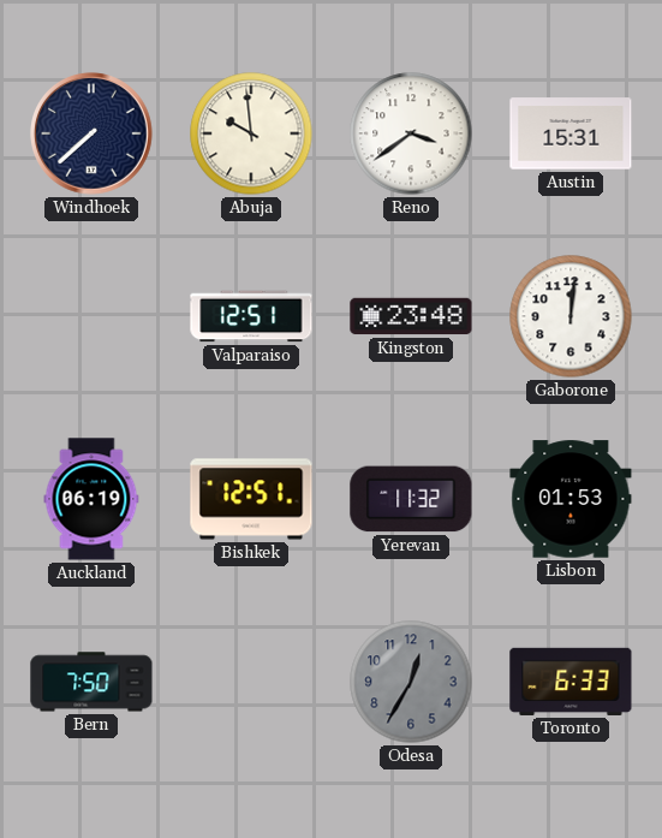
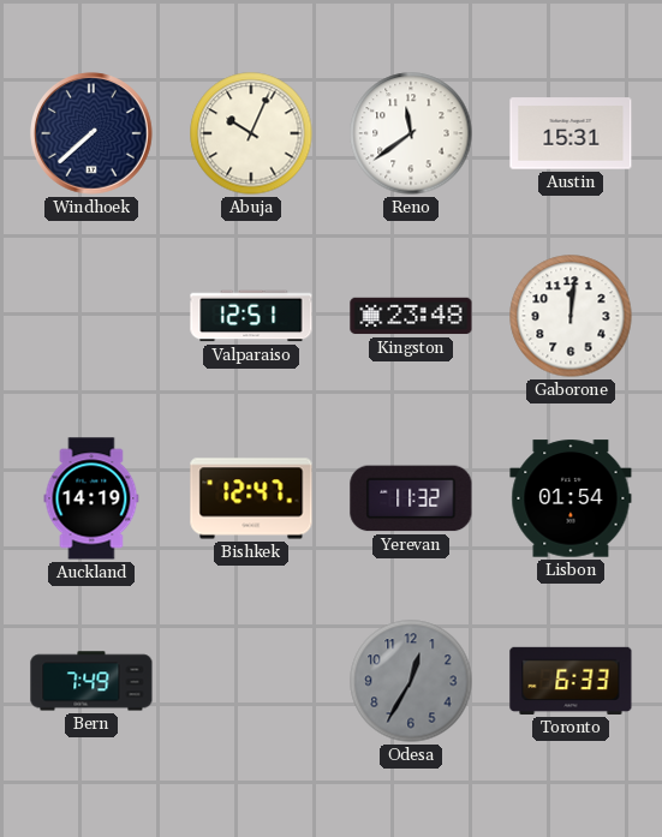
Abuja: 9:59 -> 10:04 (251, 133)
Reno: 3:39 -> 11:39 (411, 133)
Auckland: 06:19 -> 14:19 (91, 498)
Bishkek: 12:51 -> 12:47 (251, 498)
Lisbon: 01:53 -> 01:54 (571, 498)
Bern: 7:50 -> 7:49 (91, 681)
